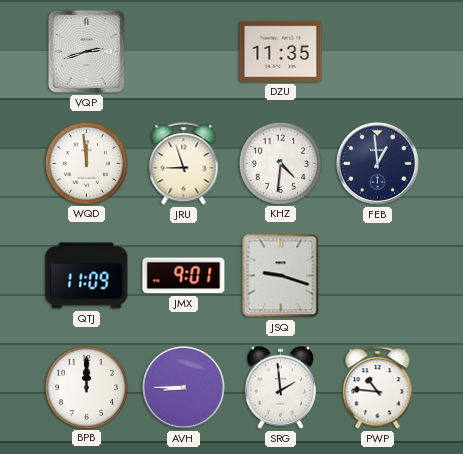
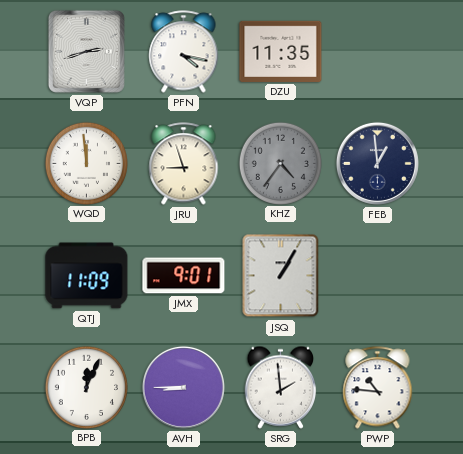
PFN: none -> 4:17 (184, 52)
KHZ: 4:31 -> 4:36 (280, 163)
KHZ dial: white -> grey (280, 163)
JSQ: 9:18 -> 1:05 (281, 276)
BPB: 12:00 -> 12:04 (86, 387)
